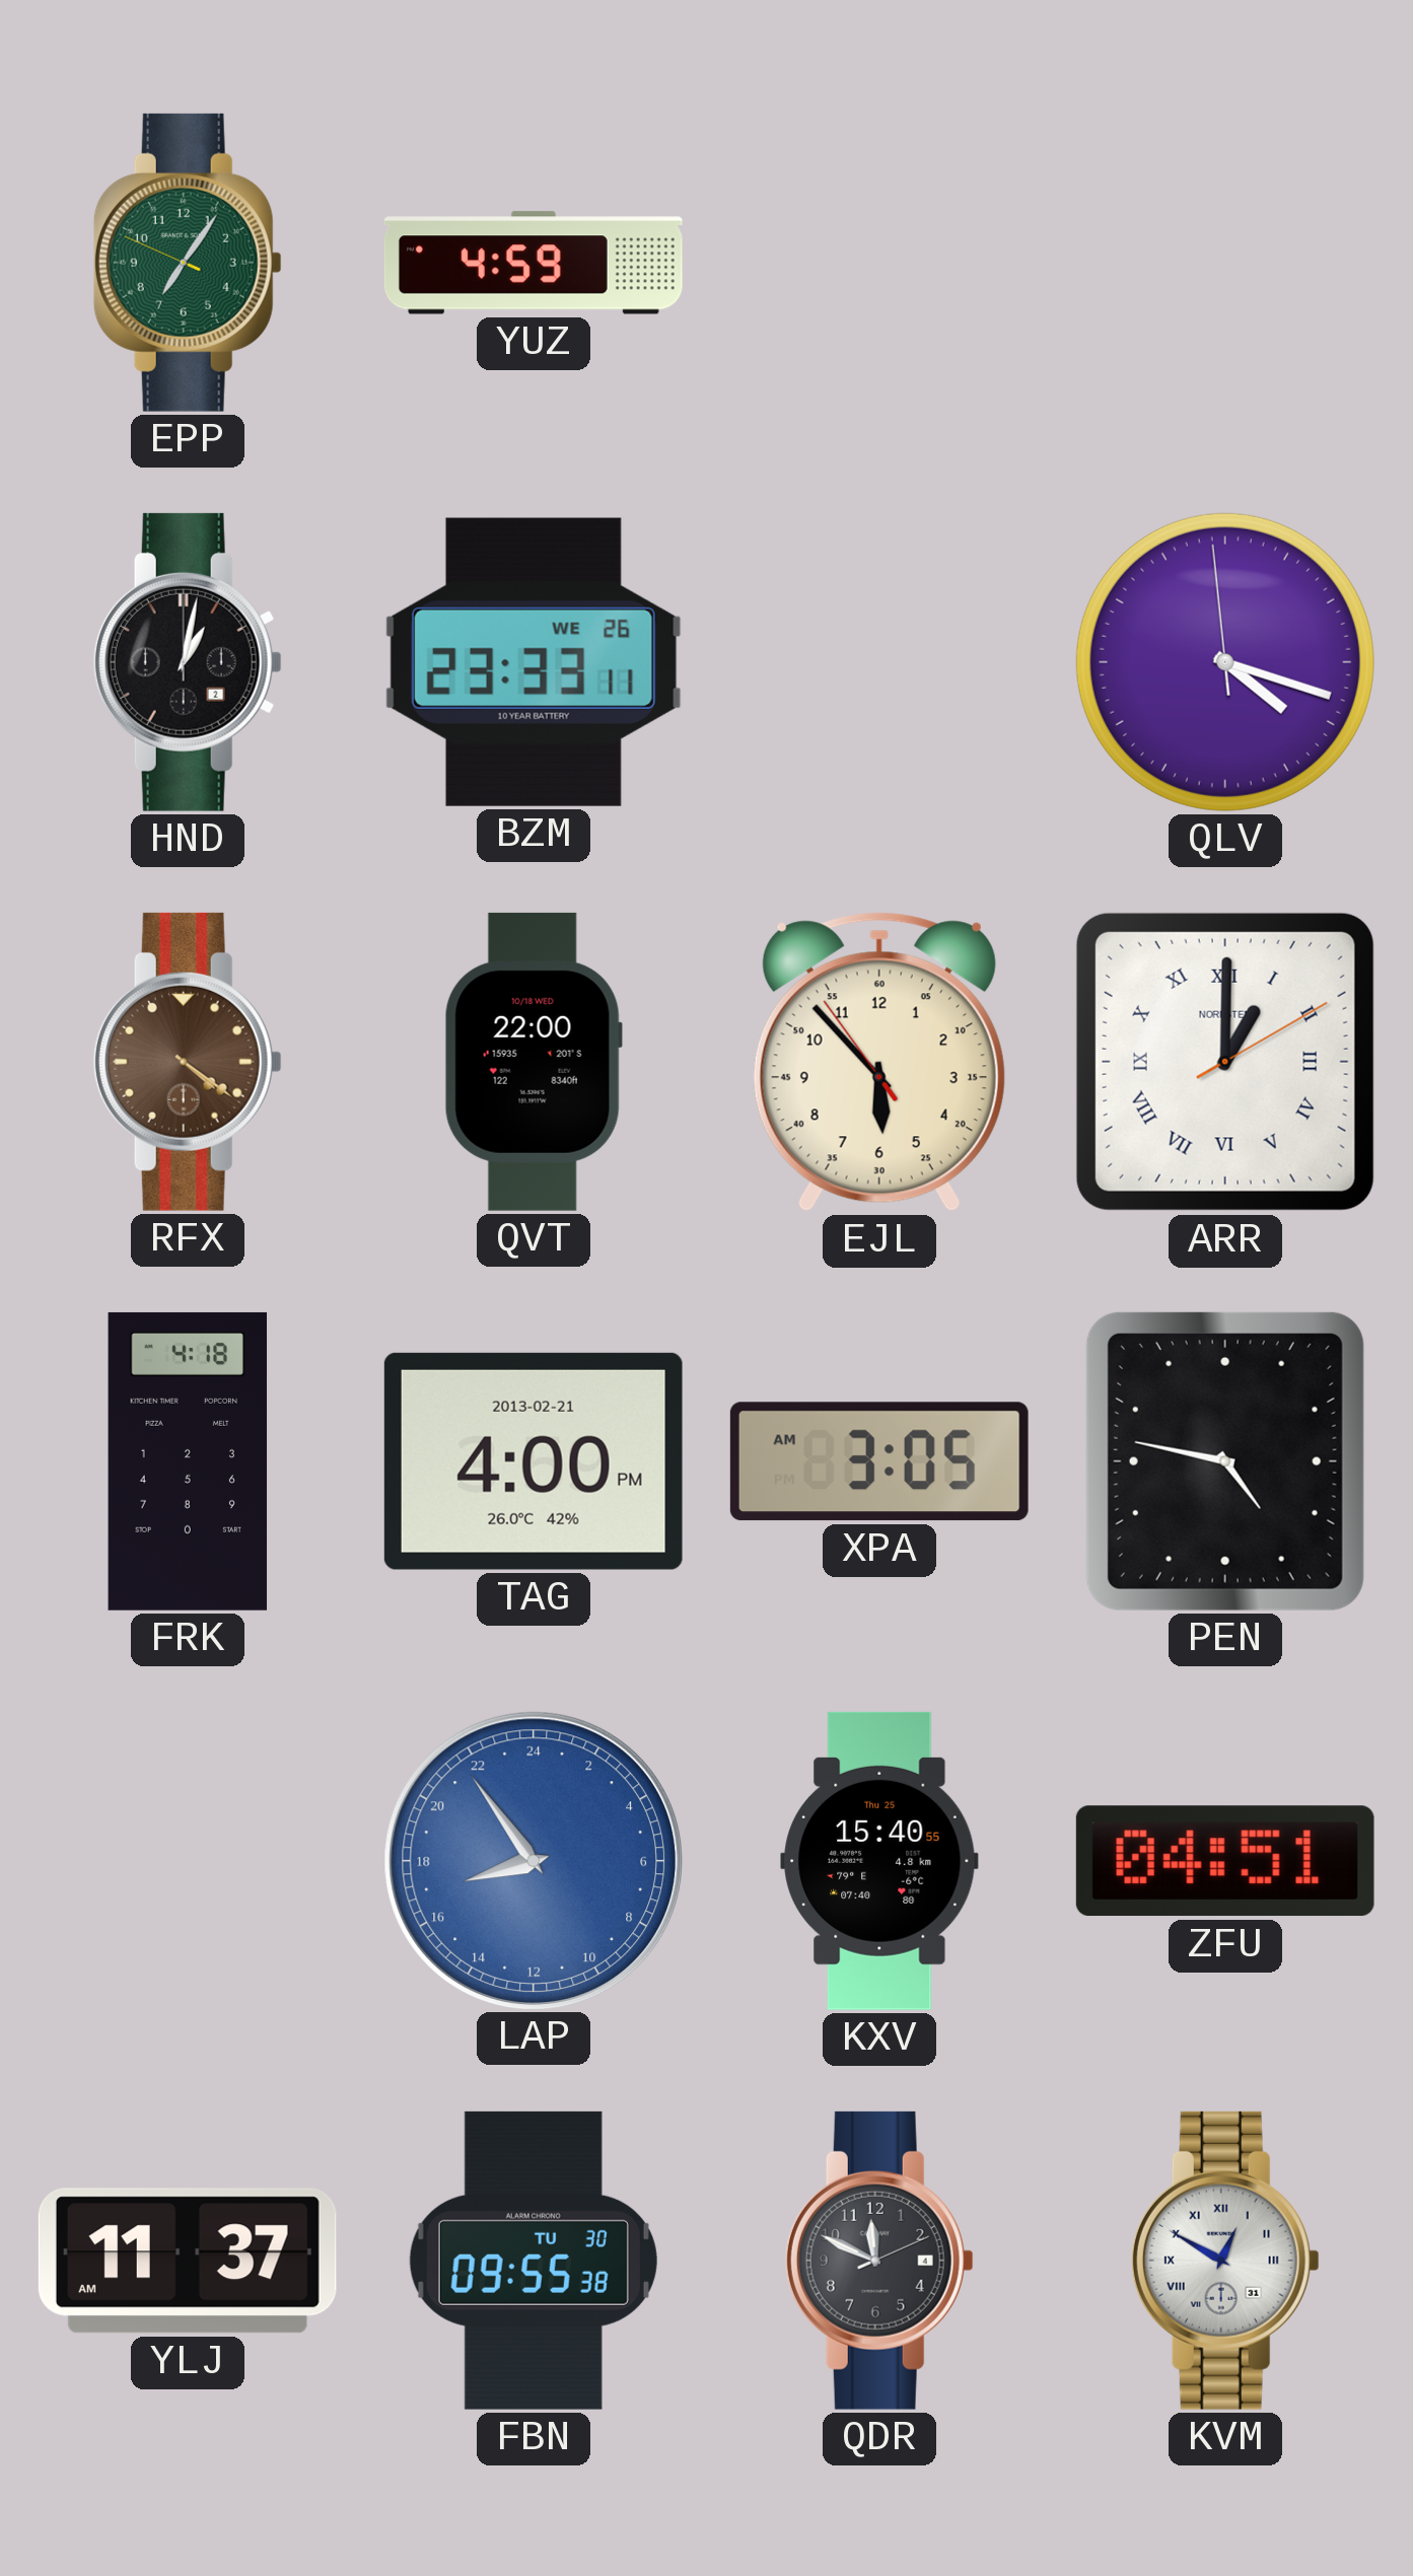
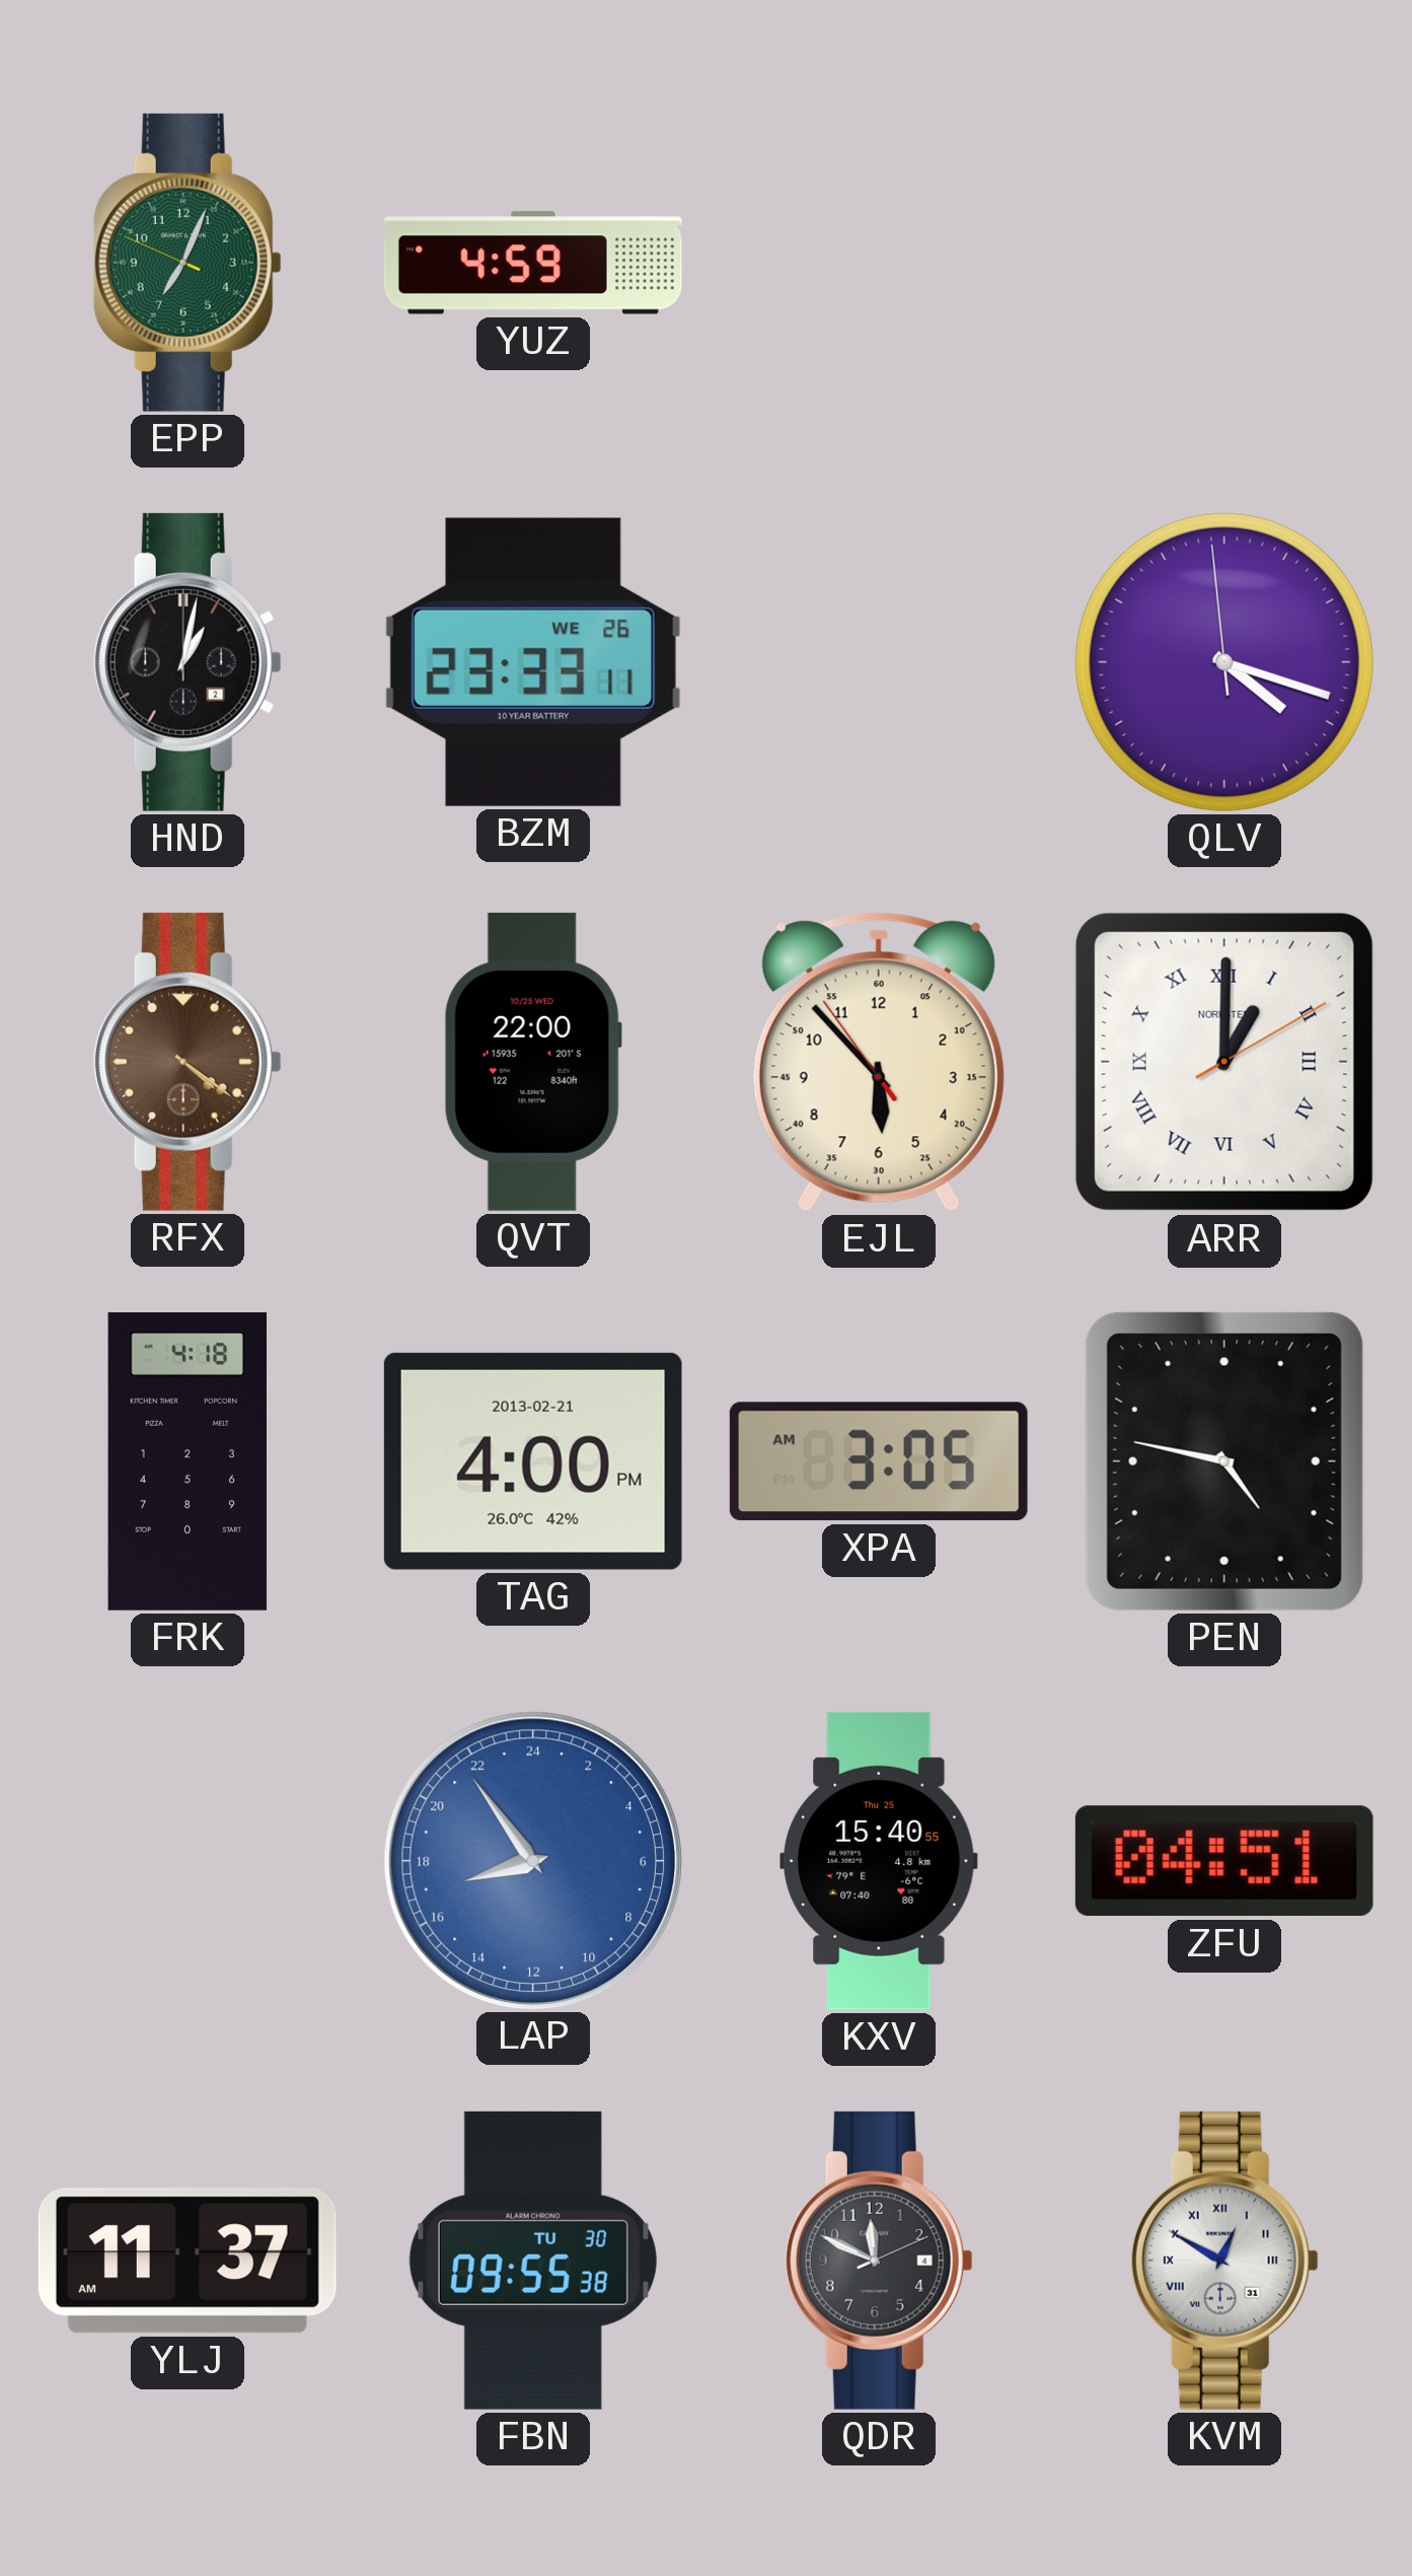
EPP: 7:05 -> 7:03 (188, 263)
QVT date: 10/18 WED -> 10/25 WED (533, 1062)
